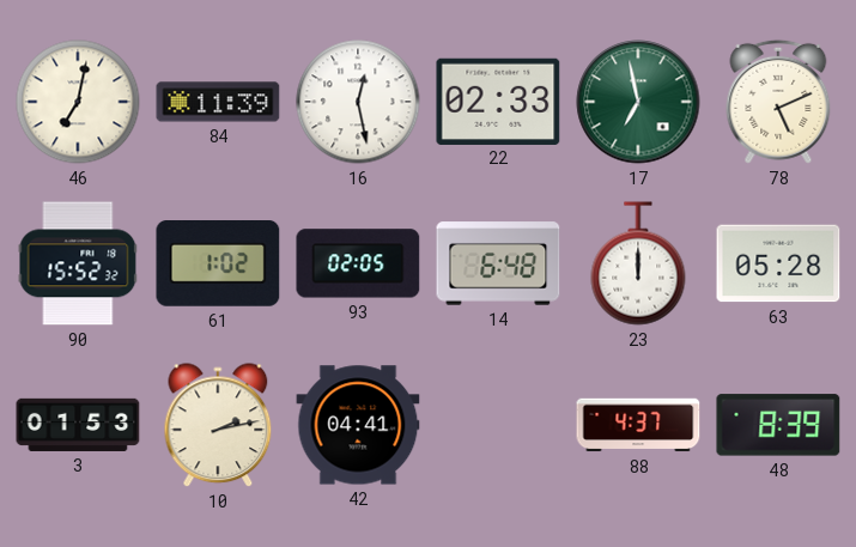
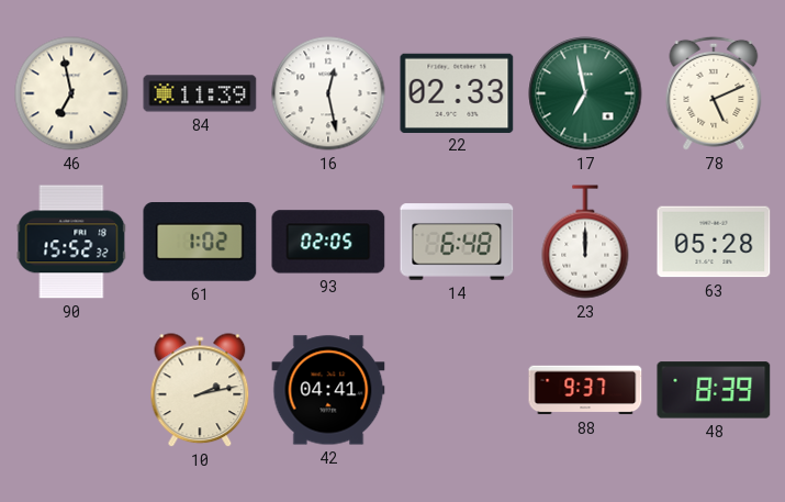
46: 7:02 -> 6:58 (71, 93)
3: 01:53 -> none (78, 425)
88: 4:37 -> 9:37 (585, 390)
